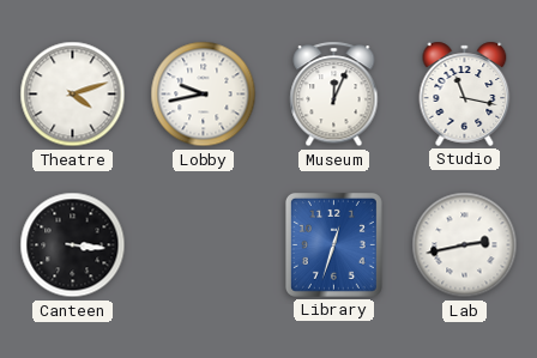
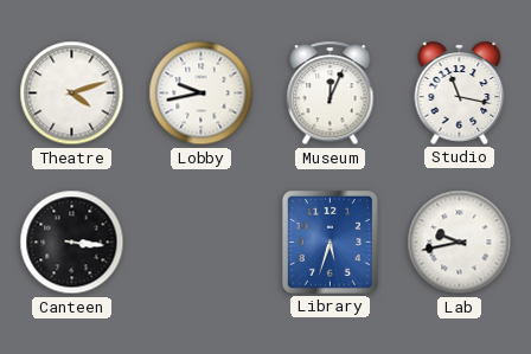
Library: 12:33 -> 5:33 (330, 242)
Lab: 2:43 -> 9:43 (460, 243)
